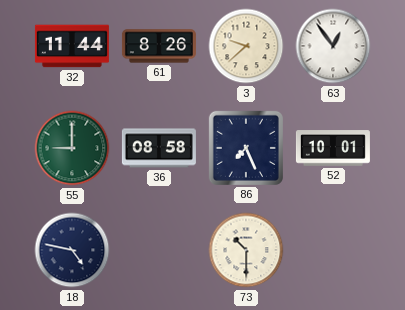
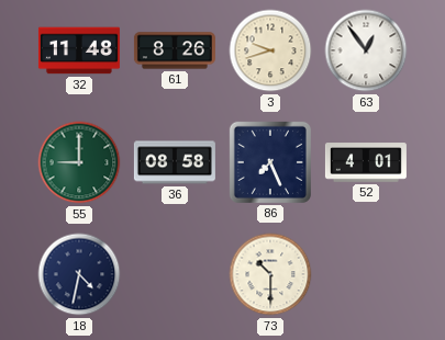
32: 11:44 -> 11:48 (79, 50)
3: 9:38 -> 9:42 (270, 50)
52: 10:01 -> 4:01 (366, 162)
18: 4:47 -> 4:32 (79, 274)
